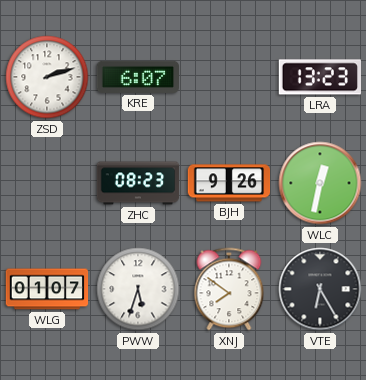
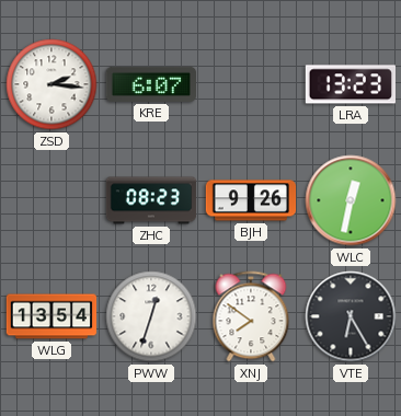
ZSD: 2:12 -> 2:16 (51, 84)
WLG: 01:07 -> 13:54 (51, 316)
PWW: 5:33 -> 12:33 (151, 316)
